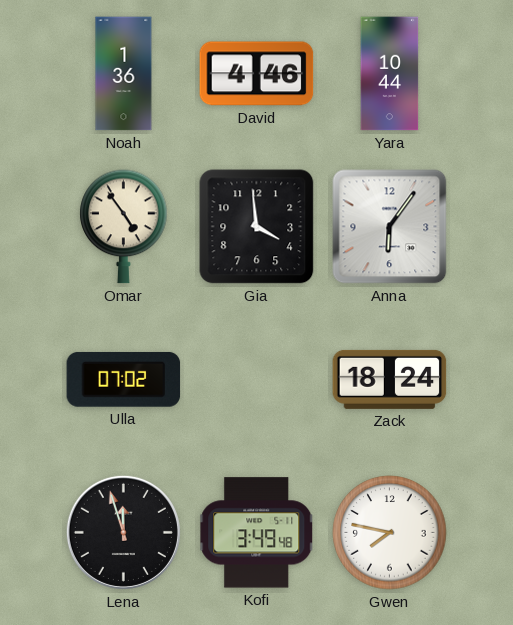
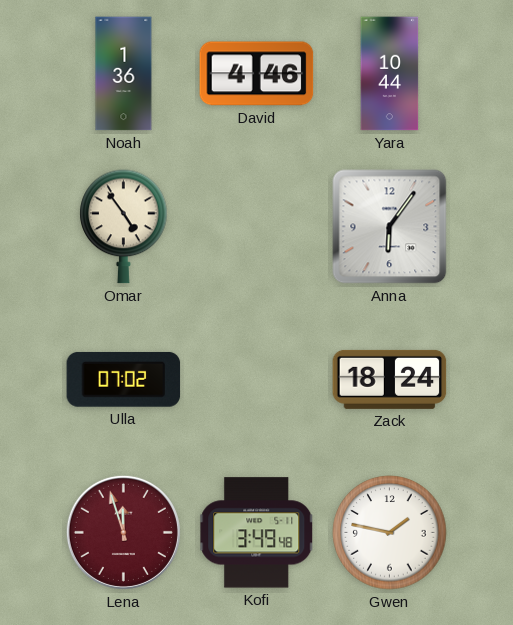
Gia: 3:59 -> none (257, 227)
Lena dial: black -> burgundy (123, 532)
Gwen: 7:47 -> 1:47 (390, 533)
